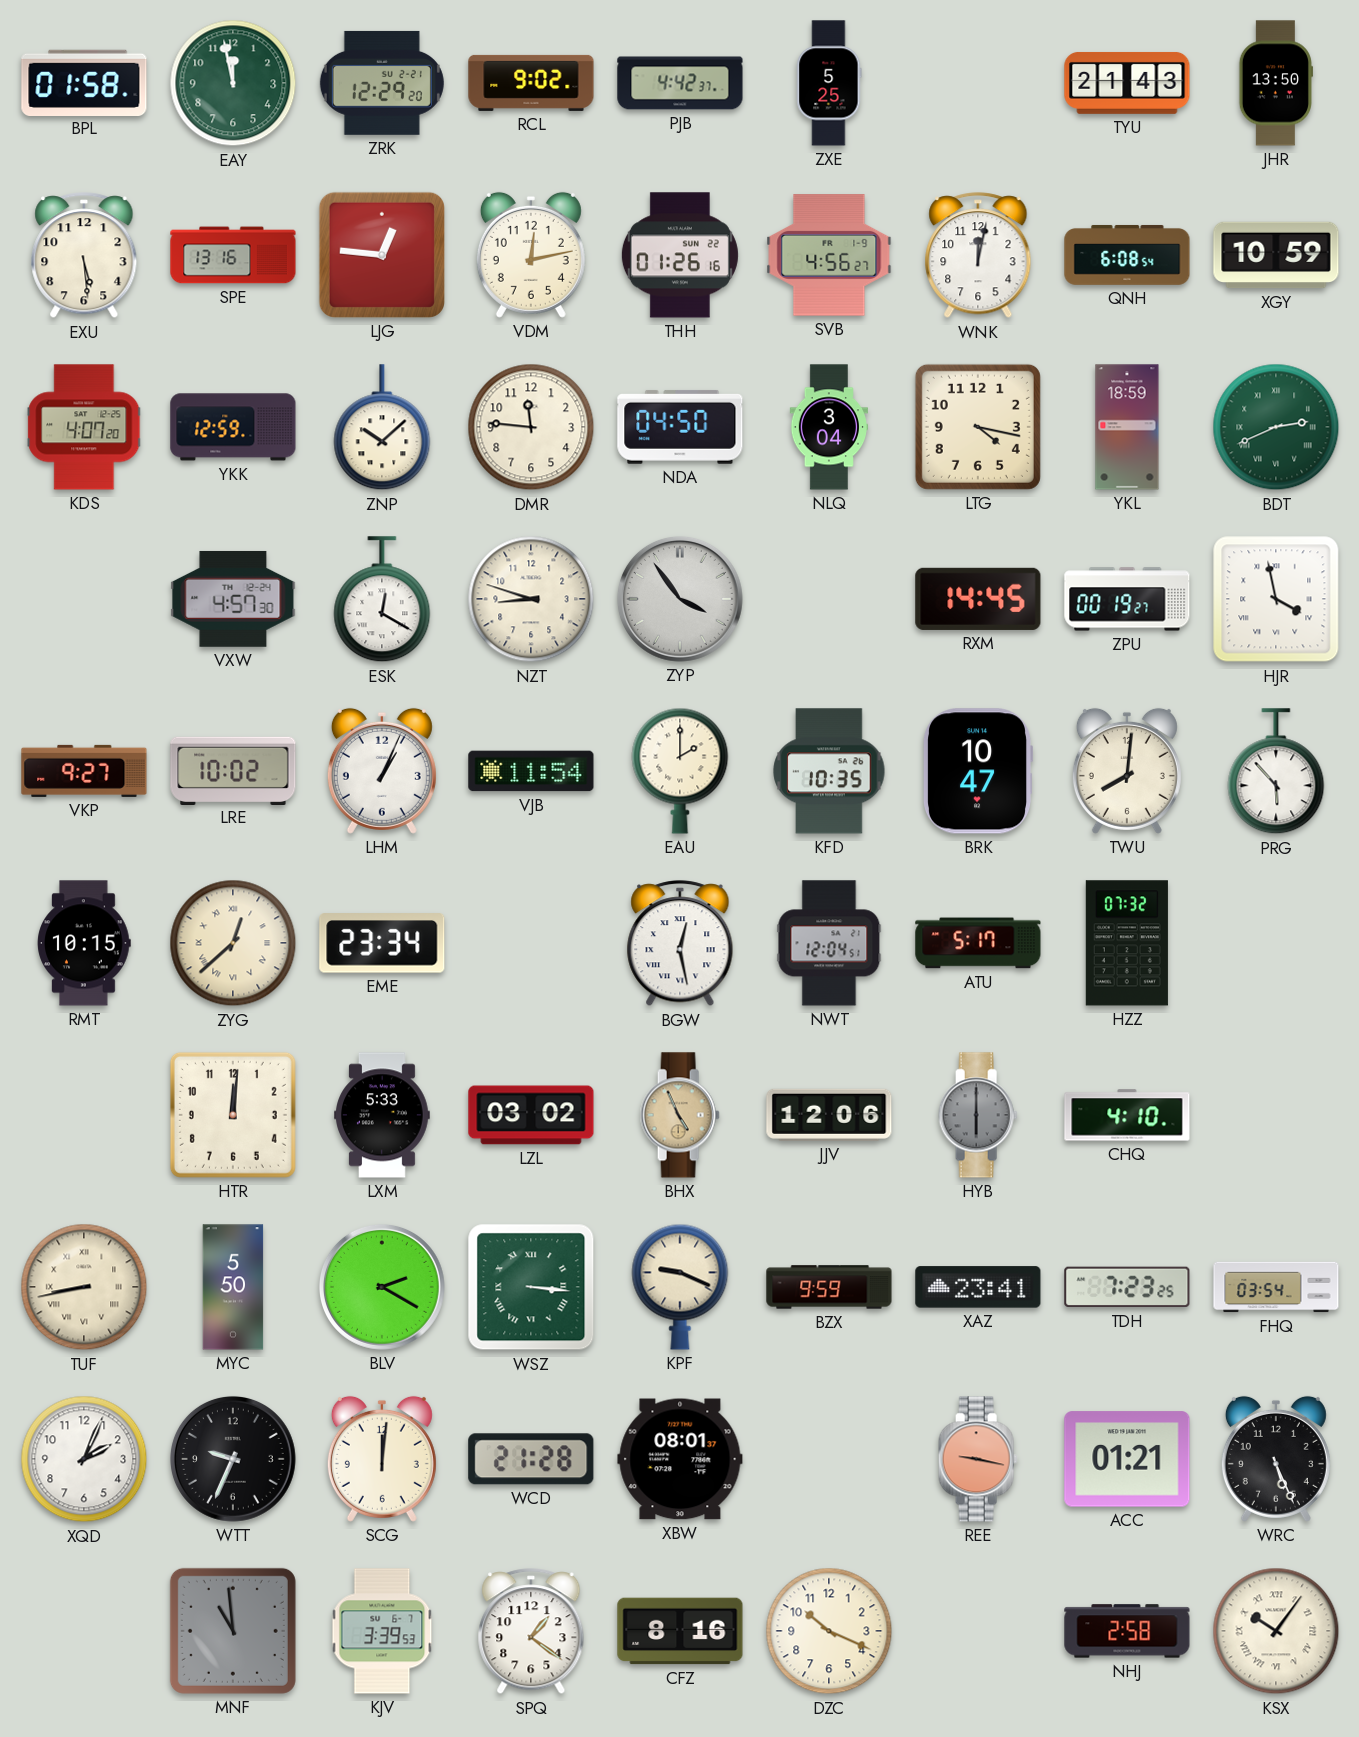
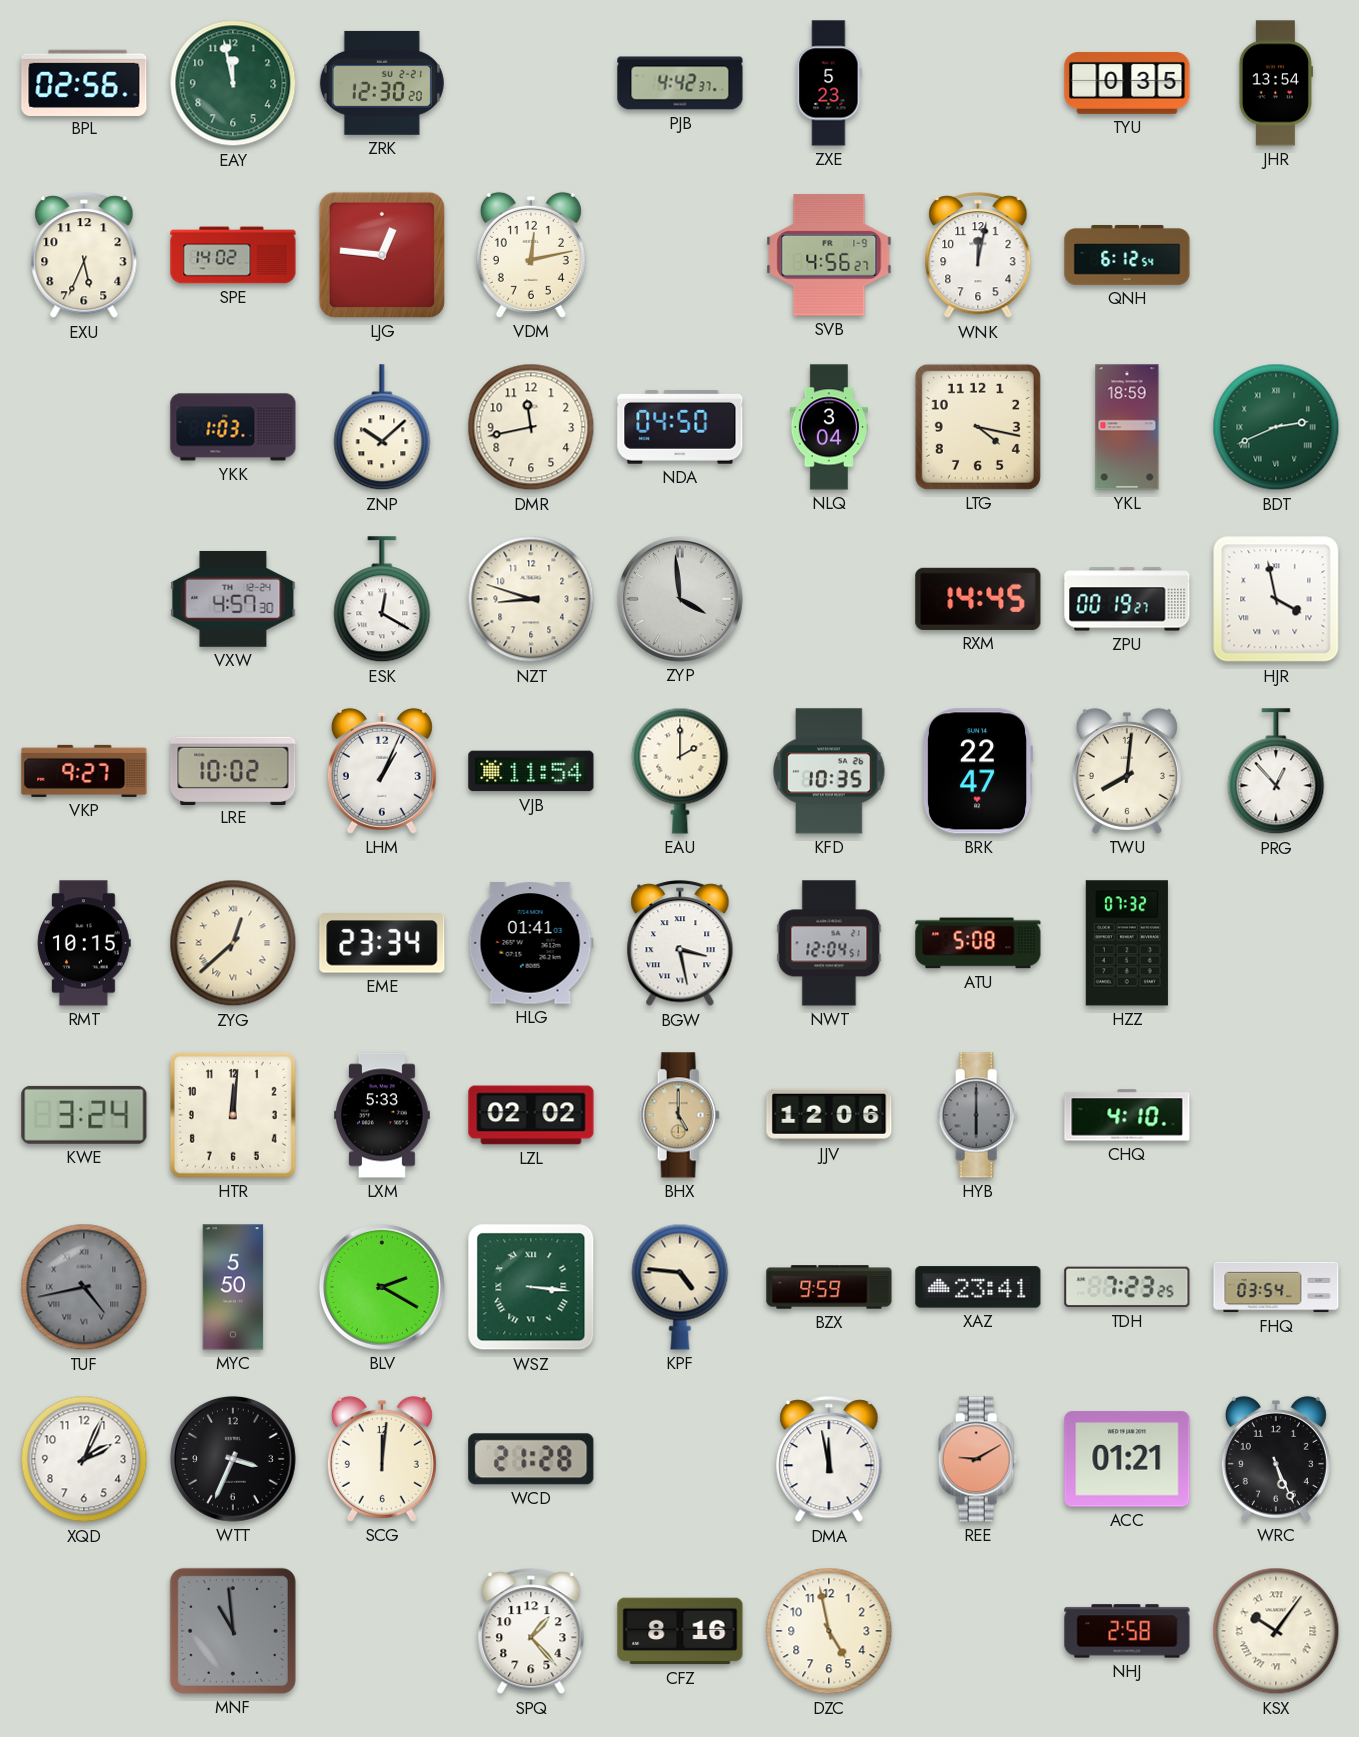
BPL: 01:58 -> 02:56 (84, 82)
ZRK: 12:29 -> 12:30 (382, 83)
RCL: 9:02 -> none (531, 83)
ZXE: 5:25 -> 5:23 (829, 83)
TYU: 21:43 -> 0:35 (1127, 83)
JHR: 13:50 -> 13:54 (1276, 83)
EXU: 5:29 -> 5:34 (84, 256)
SPE: 13:16 -> 14:02 (233, 255)
THH: 01:26 -> none (680, 255)
QNH: 6:08 -> 6:12 (1127, 255)
XGY: 10:59 -> none (1276, 255)
KDS: 4:07 -> none (84, 427)
YKK: 12:59 -> 1:03 (233, 427)
DMR: 11:46 -> 11:43 (531, 427)
ZYP: 3:54 -> 3:59 (680, 599)
BRK: 10:47 -> 22:47 (977, 771)
PRG: 5:53 -> 12:53 (1276, 772)
HLG: none -> 01:41 (531, 943)
BGW: 12:28 -> 3:28 (680, 944)
ATU: 5:17 -> 5:08 (978, 943)
KWE: none -> 3:24 (84, 1115)
LZL: 03:02 -> 02:02 (531, 1115)
BHX: 4:56 -> 5:00 (680, 1115)
TUF: 8:43 -> 4:43 (84, 1287)
TUF dial: cream -> grey (84, 1287)
KPF: 9:19 -> 4:46 (680, 1287)
WTT: 9:34 -> 3:34 (233, 1459)
XBW: 08:01 -> none (680, 1459)
DMA: none -> 11:58 (829, 1460)
REE: 9:17 -> 9:10 (978, 1459)
KJV: 3:39 -> none (382, 1631)
SPQ: 1:21 -> 1:23 (531, 1632)
DZC: 10:19 -> 4:58 (829, 1631)
